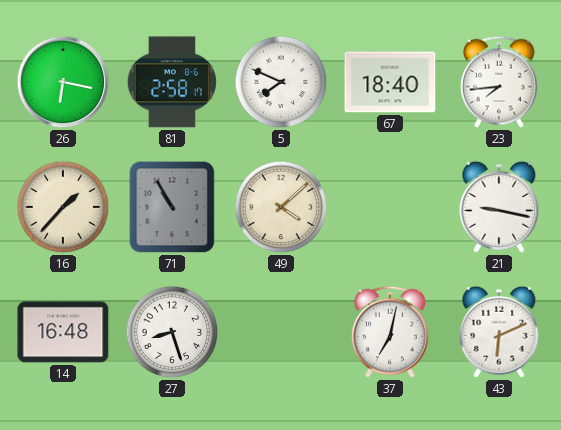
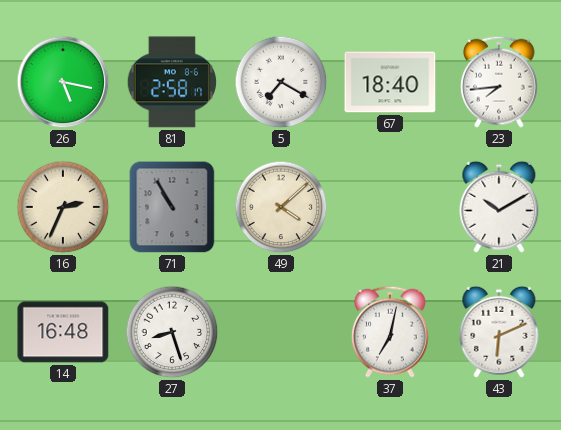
26: 6:17 -> 5:17 (63, 82)
5: 7:49 -> 7:20 (281, 82)
16: 1:37 -> 2:34 (63, 207)
21: 9:17 -> 10:10 (499, 207)
